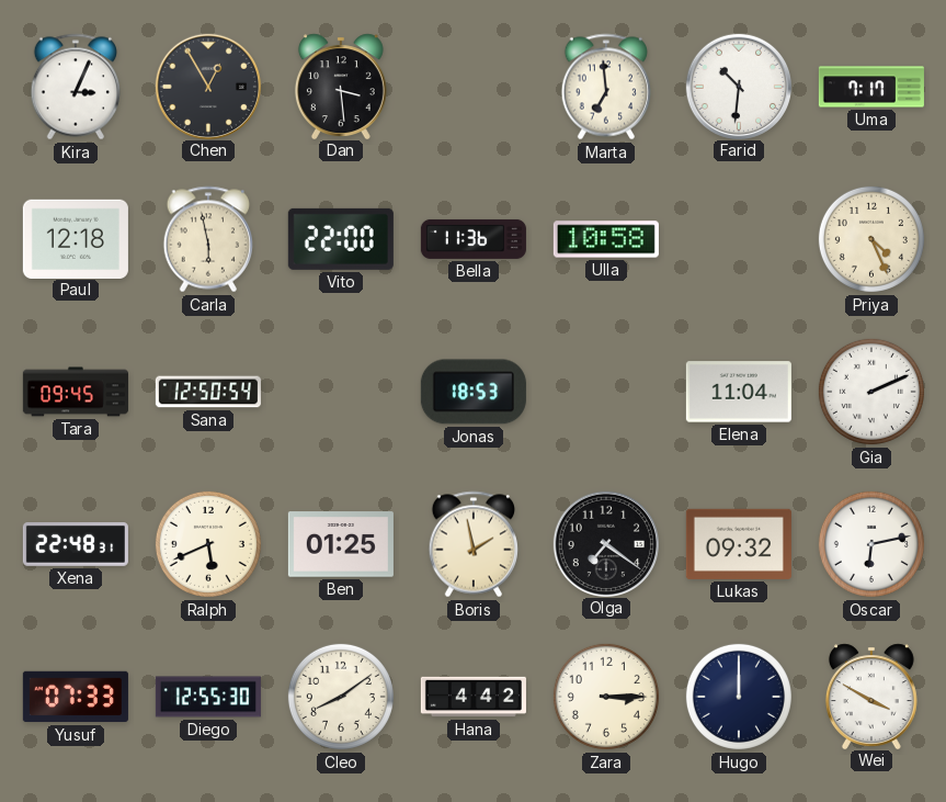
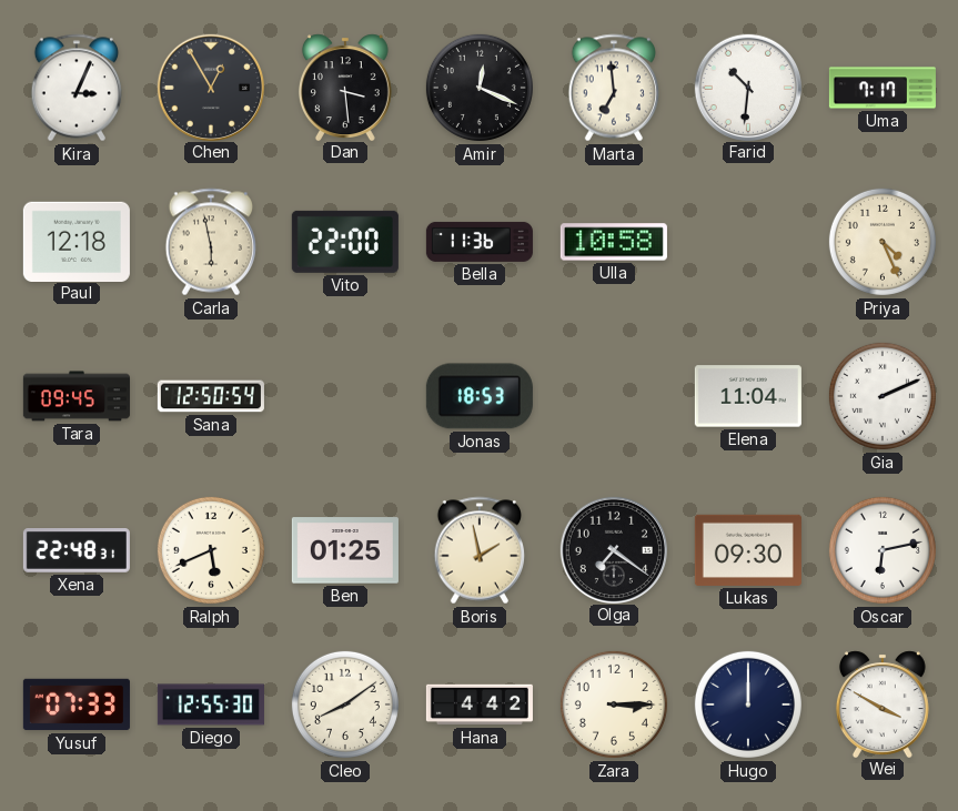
Amir: none -> 12:19 (480, 88)
Lukas: 09:32 -> 09:30 (748, 550)
